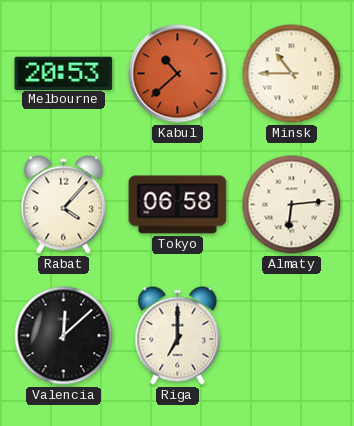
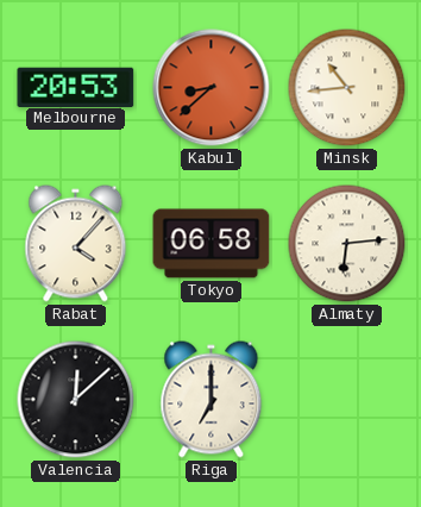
Kabul: 10:38 -> 8:38 (212, 88)
Minsk: 10:45 -> 10:44 (347, 88)
